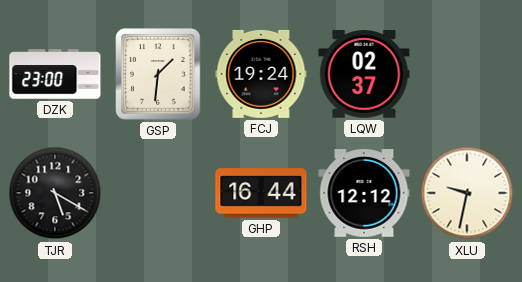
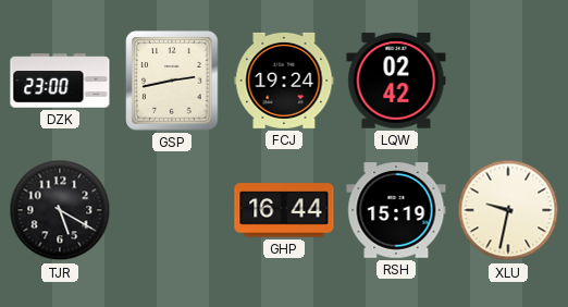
GSP: 1:31 -> 2:43 (172, 81)
LQW: 02:37 -> 02:42 (396, 81)
RSH: 12:12 -> 15:19 (396, 210)
